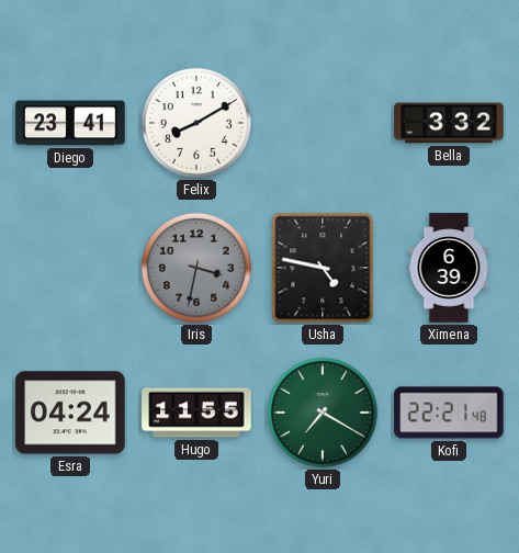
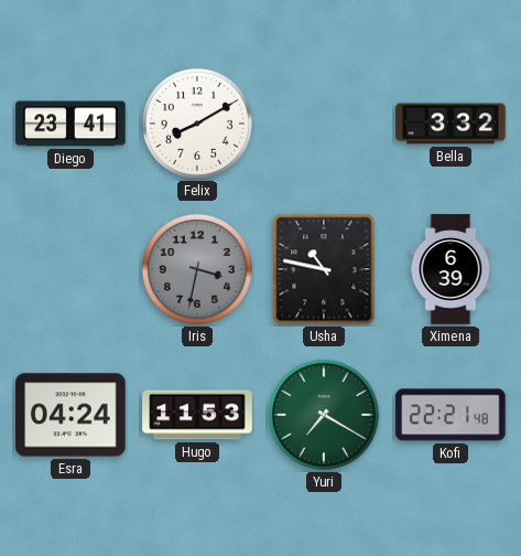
Usha: 4:47 -> 10:47 (324, 269)
Hugo: 11:55 -> 11:53 (197, 415)
